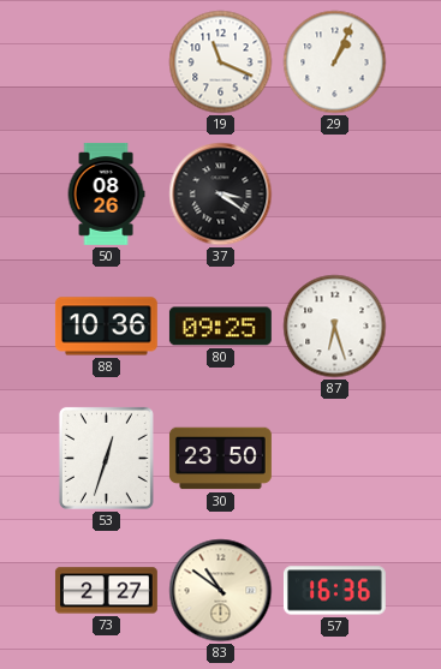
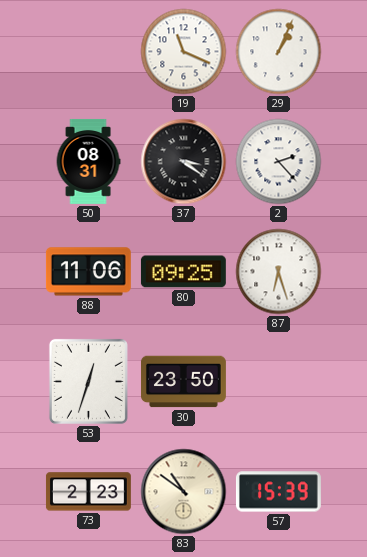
50: 08:26 -> 08:31 (88, 162)
2: none -> 2:23 (279, 162)
88: 10:36 -> 11:06 (88, 272)
73: 2:27 -> 2:23 (88, 492)
57: 16:36 -> 15:39 (278, 492)
